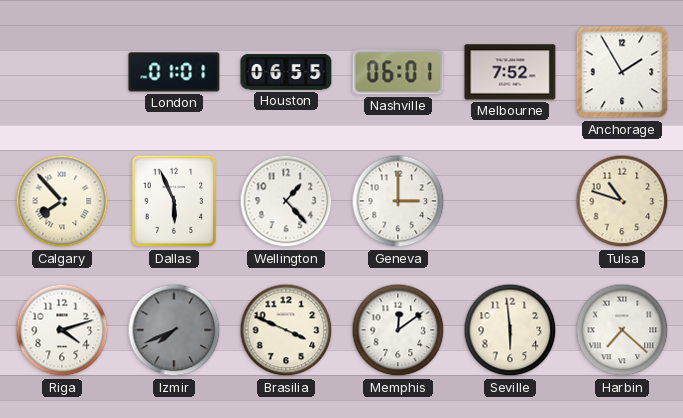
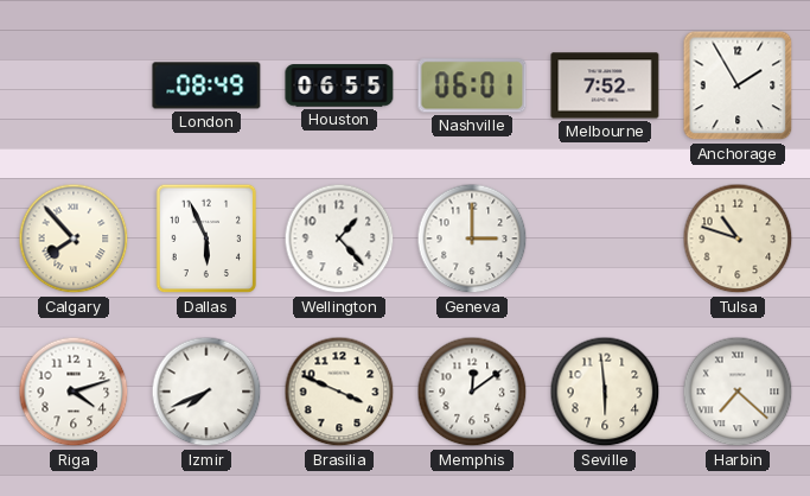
London: 01:01 -> 08:49 (206, 85)
Izmir dial: grey -> white (206, 392)
